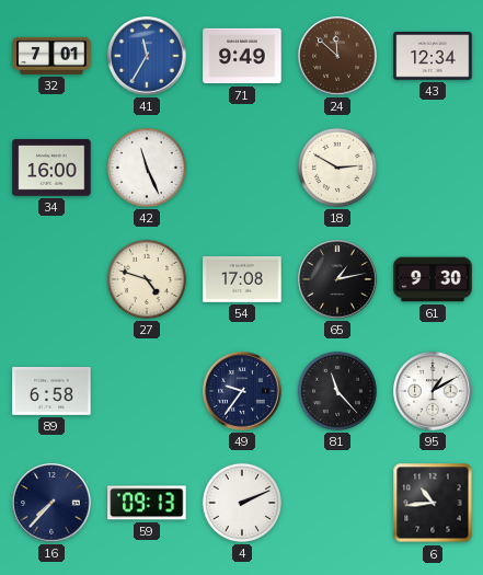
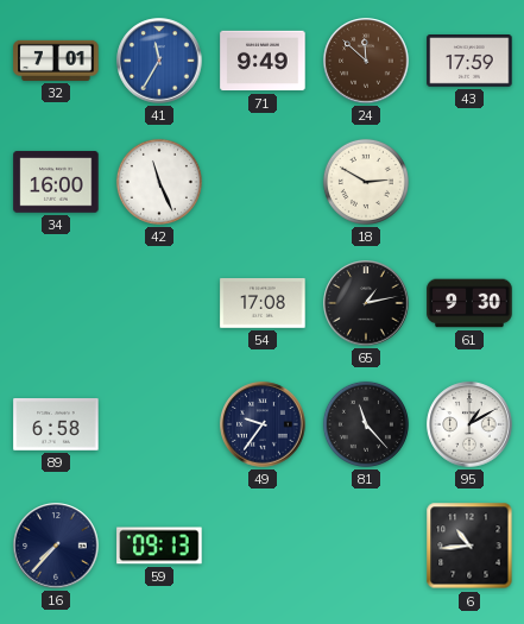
43: 12:34 -> 17:59 (469, 62)
27: 4:48 -> none (147, 279)
4: 2:11 -> none (242, 503)
